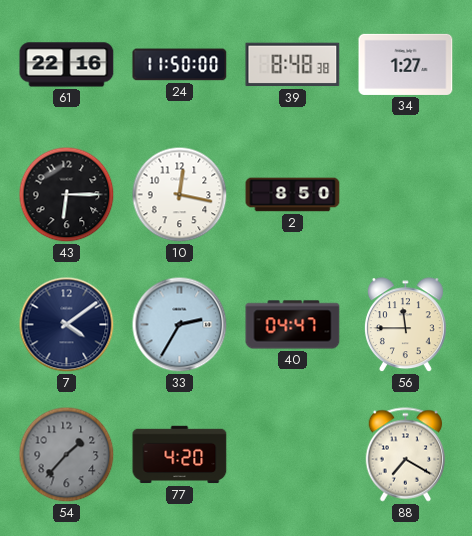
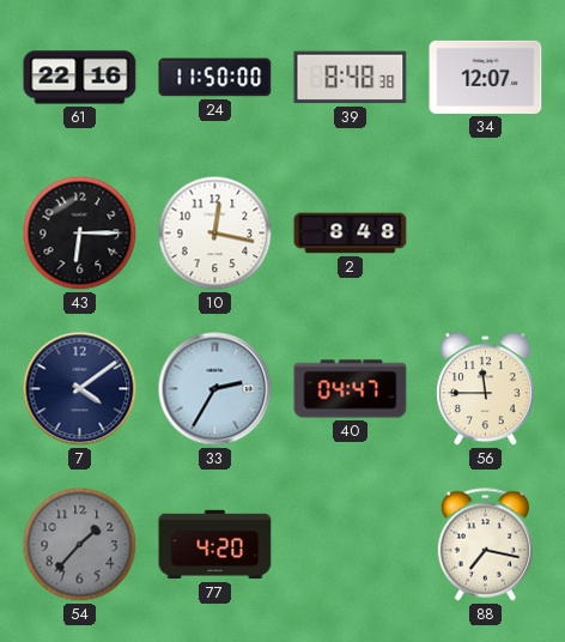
34: 1:27 -> 12:07 (486, 77)
2: 8:50 -> 8:48 (351, 234)
88: 7:20 -> 7:17 (486, 545)
